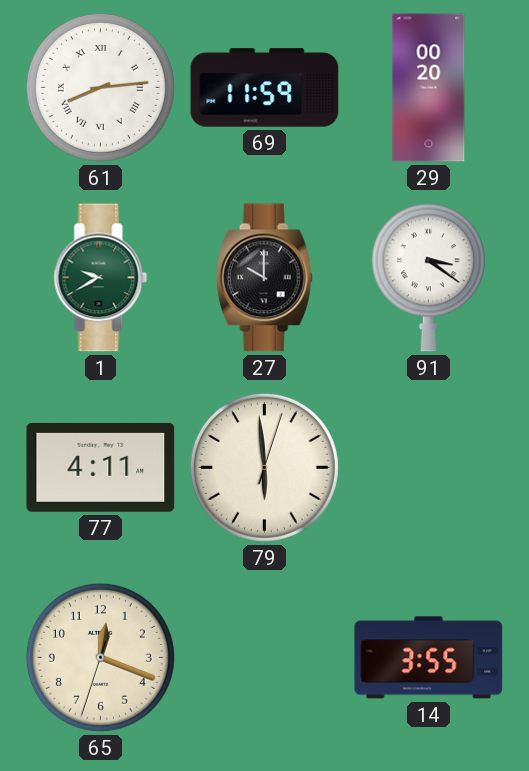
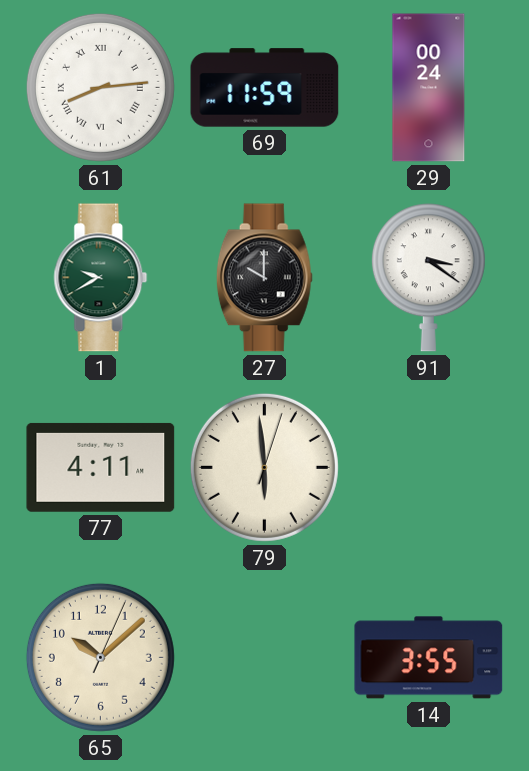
29: 00:20 -> 00:24 (429, 88)
65: 12:18 -> 10:08 (100, 657)
